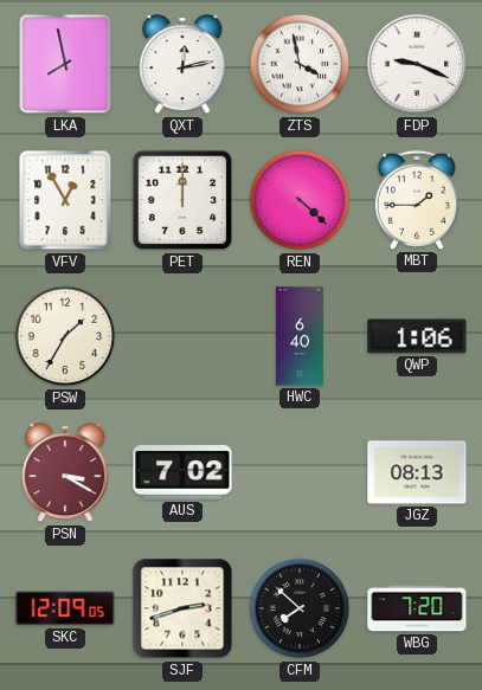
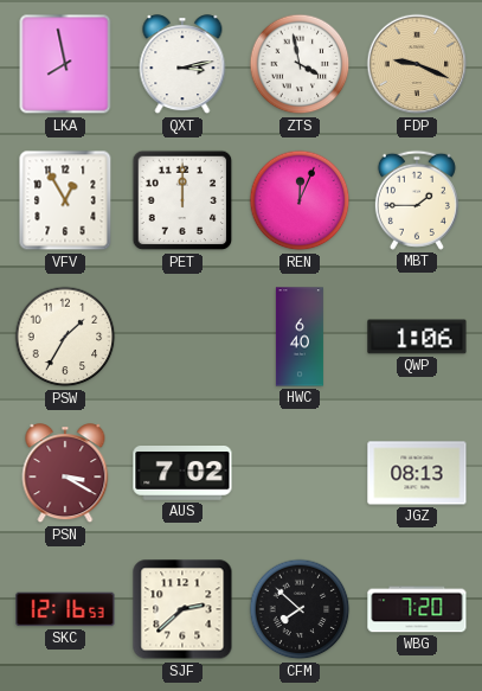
QXT: 12:13 -> 3:13 (182, 65)
FDP dial: white -> champagne (417, 64)
REN: 4:22 -> 12:04 (300, 200)
SKC: 12:09 -> 12:16 (65, 609)
SJF: 2:42 -> 2:38 (182, 609)
